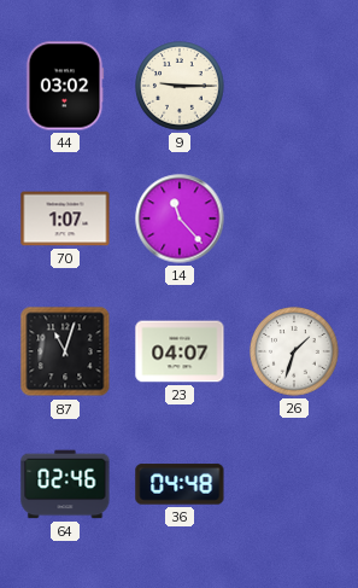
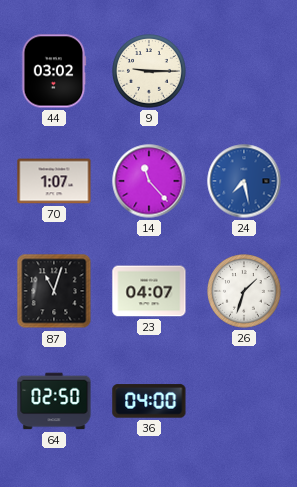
24: none -> 7:28 (244, 181)
64: 02:46 -> 02:50 (54, 401)
36: 04:48 -> 04:00 (149, 401)
